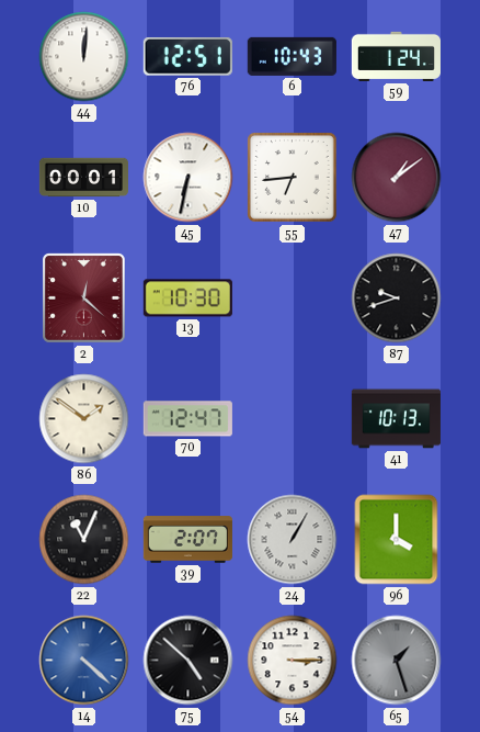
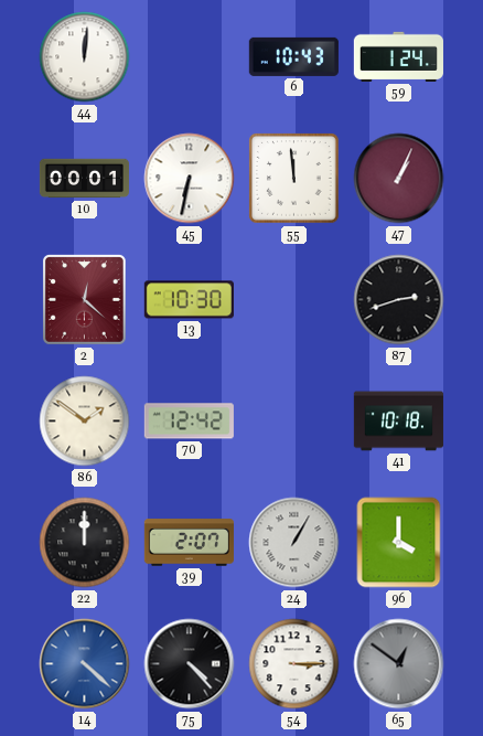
76: 12:51 -> none (187, 57)
55: 6:44 -> 11:59 (294, 179)
47: 1:09 -> 1:04 (399, 179)
87: 9:42 -> 2:42 (399, 300)
70: 12:47 -> 12:42 (189, 422)
41: 10:13 -> 10:18 (398, 422)
22: 11:04 -> 12:00 (85, 543)
75: 4:52 -> 4:23 (190, 664)
65: 1:27 -> 12:51 (399, 664)
